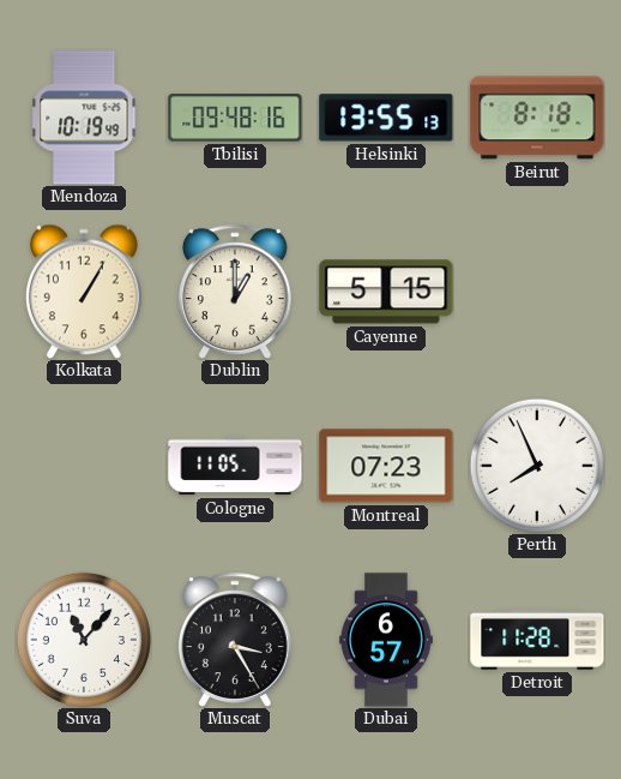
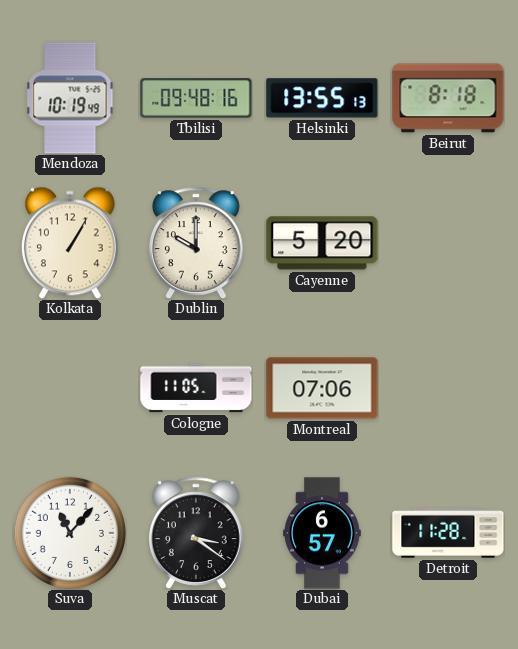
Dublin: 1:00 -> 10:00 (196, 243)
Cayenne: 5:15 -> 5:20 (322, 243)
Montreal: 07:23 -> 07:06 (322, 388)
Perth: 7:56 -> none (537, 466)
Muscat: 3:25 -> 3:21 (196, 533)
